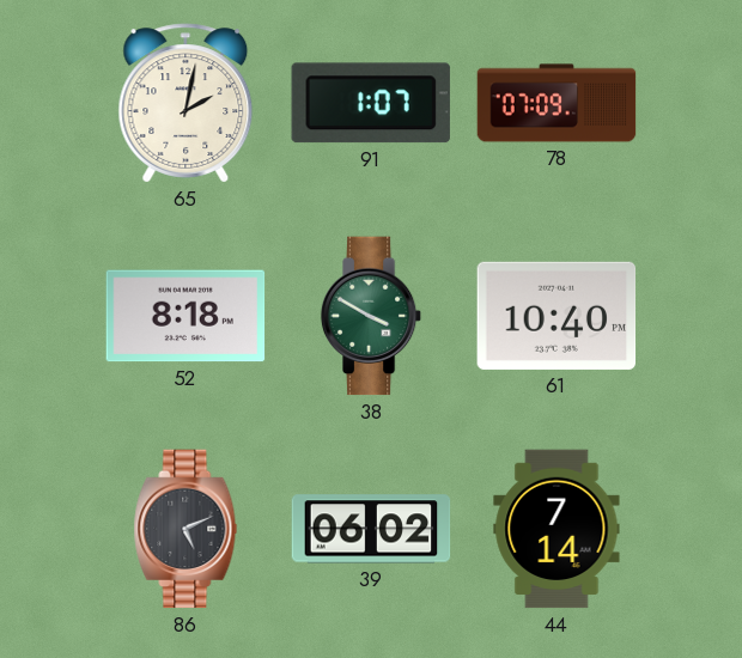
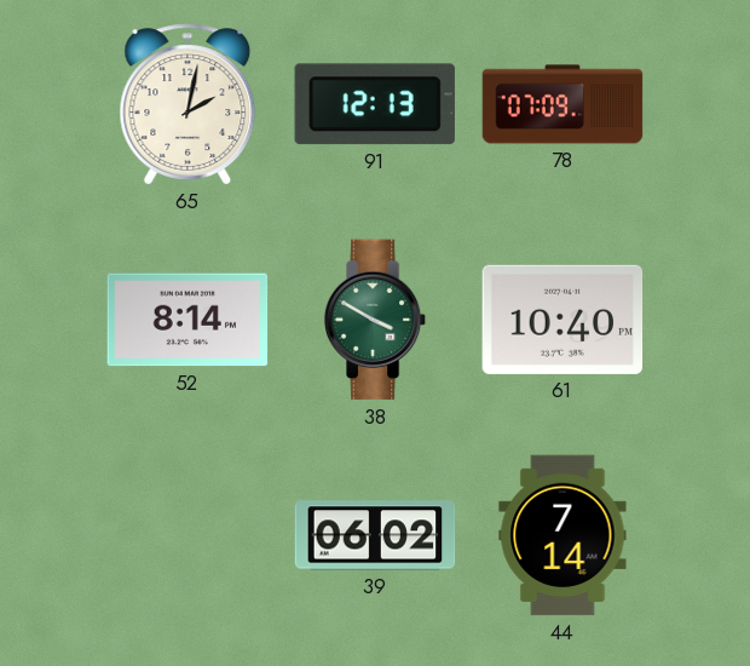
91: 1:07 -> 12:13 (375, 104)
52: 8:18 -> 8:14 (187, 320)
86: 5:11 -> none (185, 529)
